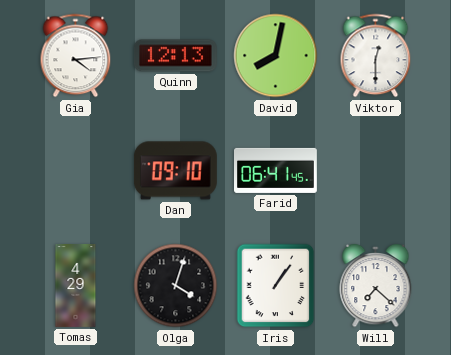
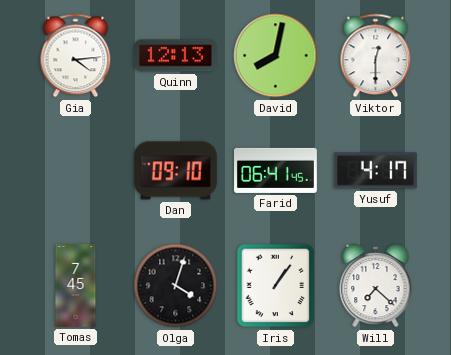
Yusuf: none -> 4:17 (375, 171)
Tomas: 4:29 -> 7:45 (76, 286)
